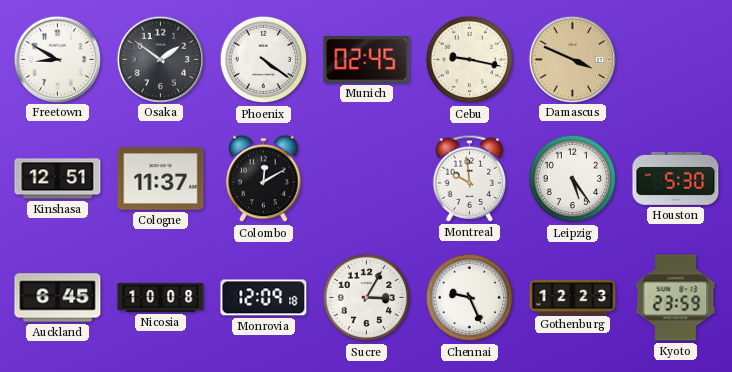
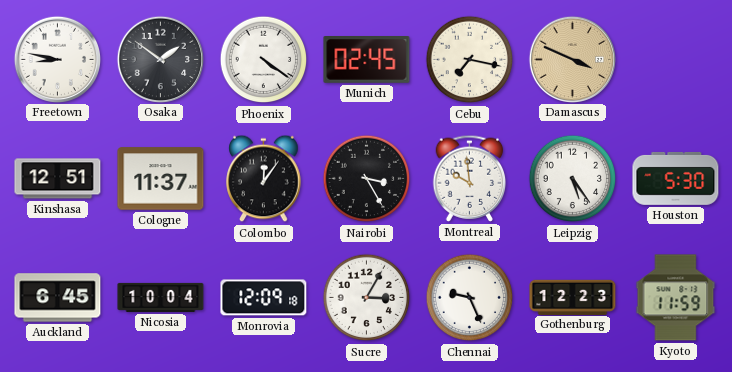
Freetown: 8:50 -> 8:47 (57, 59)
Cebu: 9:17 -> 7:17 (470, 60)
Colombo: 12:10 -> 12:06 (264, 179)
Nairobi: none -> 3:25 (367, 179)
Nicosia: 10:08 -> 10:04 (161, 297)
Kyoto: 23:59 -> 11:59 (676, 298)
